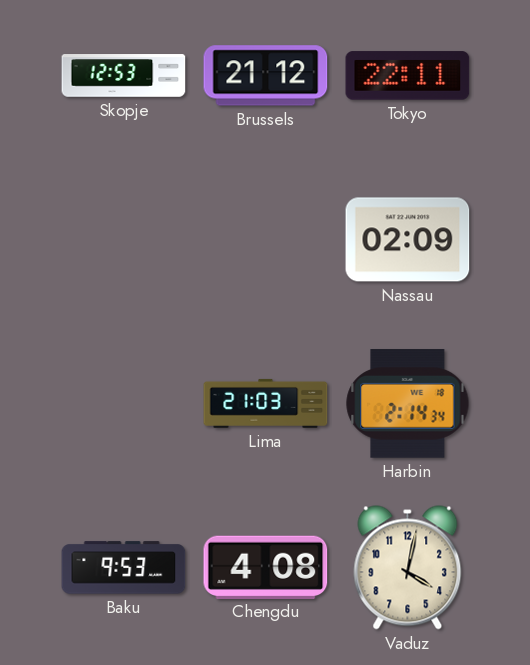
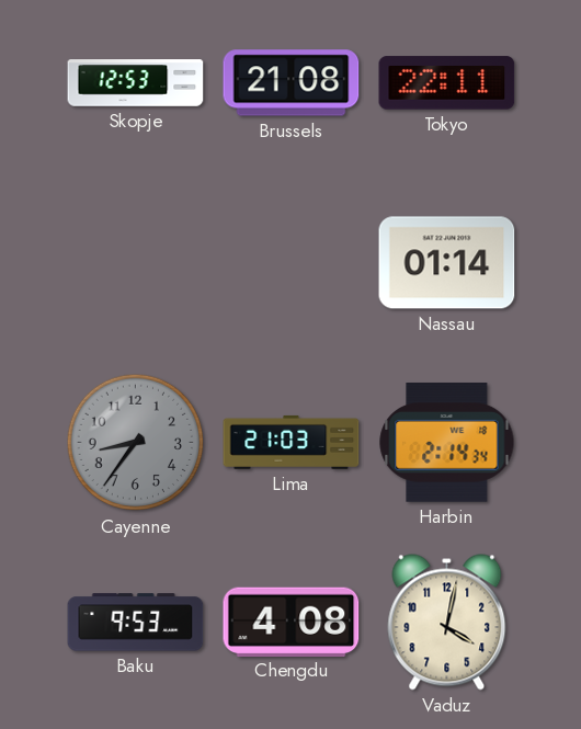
Brussels: 21:12 -> 21:08 (292, 83)
Nassau: 02:09 -> 01:14 (447, 263)
Cayenne: none -> 8:36 (136, 443)
